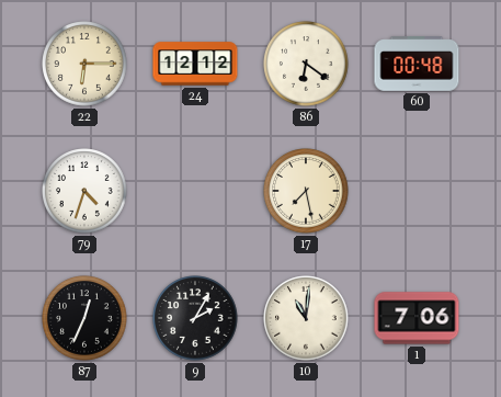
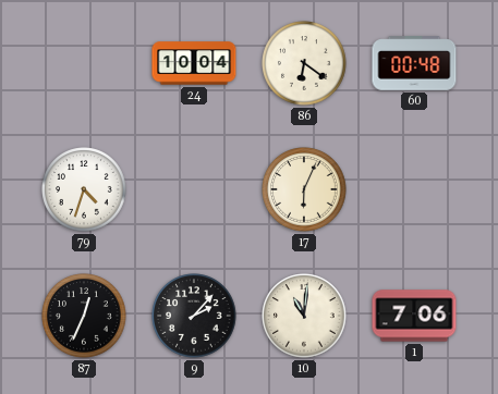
22: 6:15 -> none (84, 64)
24: 12:12 -> 10:04 (194, 63)
17: 7:28 -> 6:04 (304, 189)
9: 2:05 -> 2:07 (194, 316)
